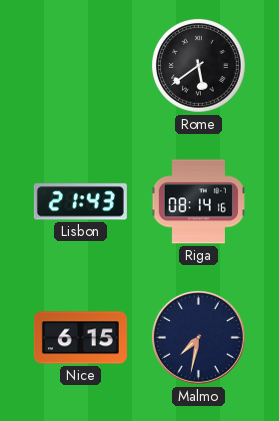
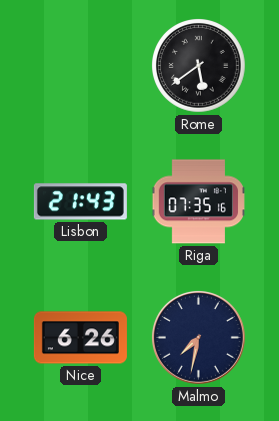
Riga: 08:14 -> 07:35 (198, 202)
Nice: 6:15 -> 6:26 (80, 338)
